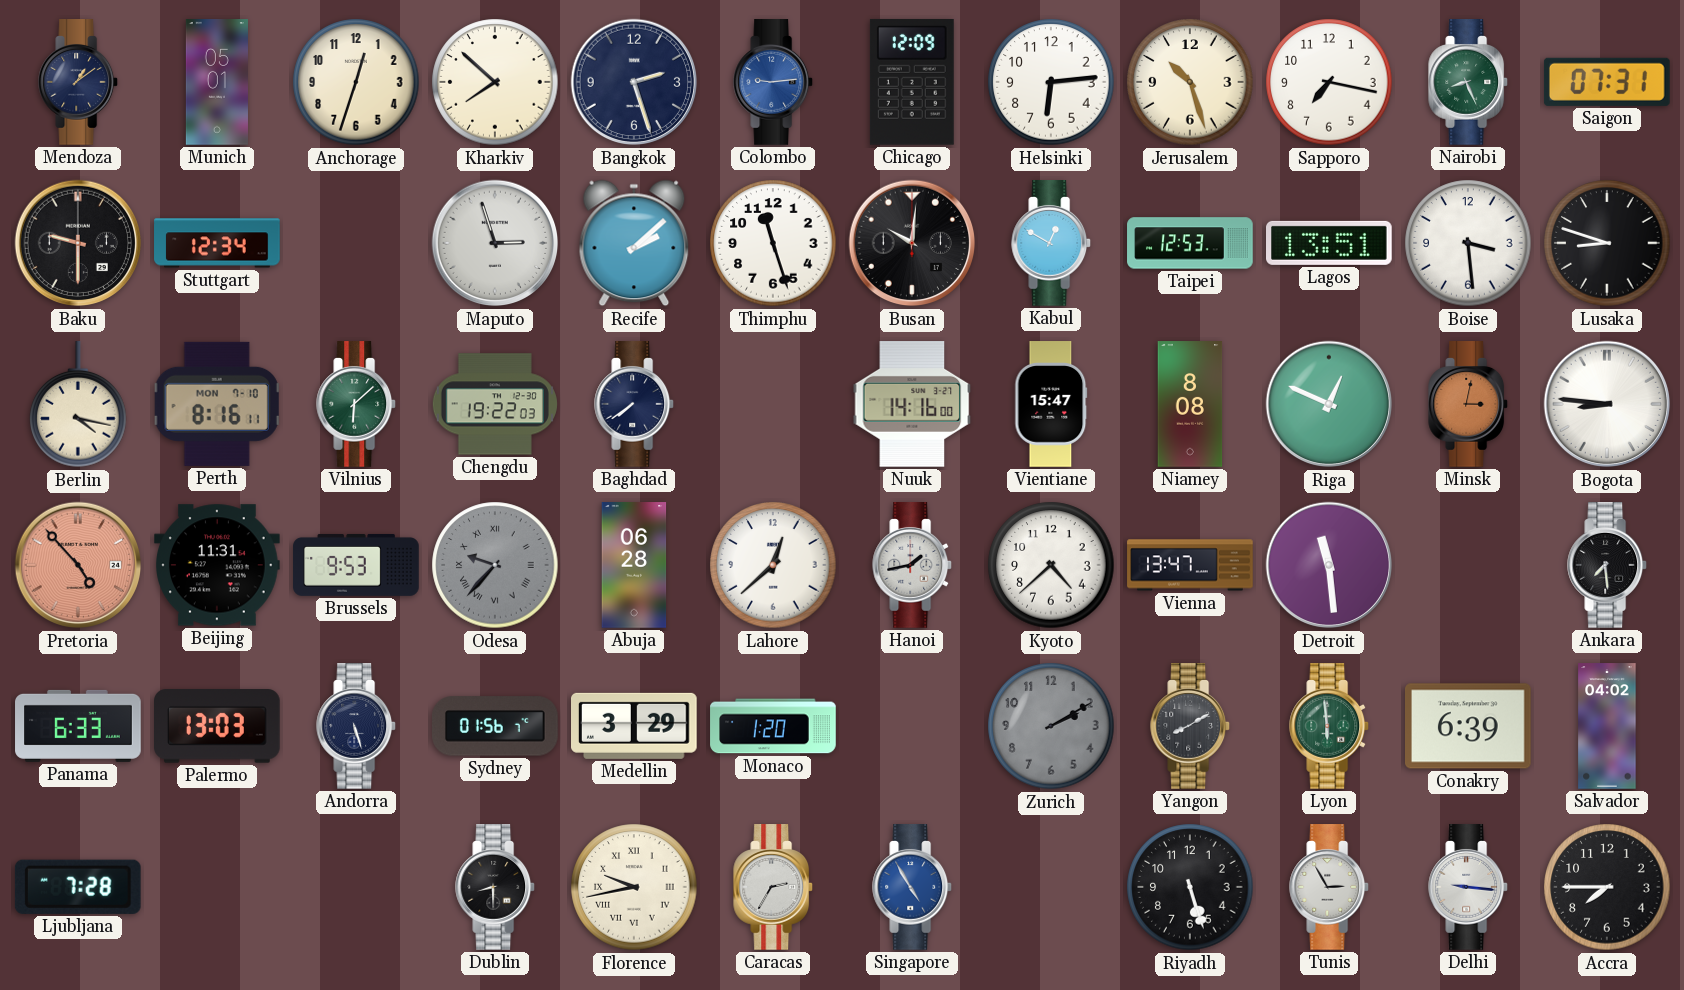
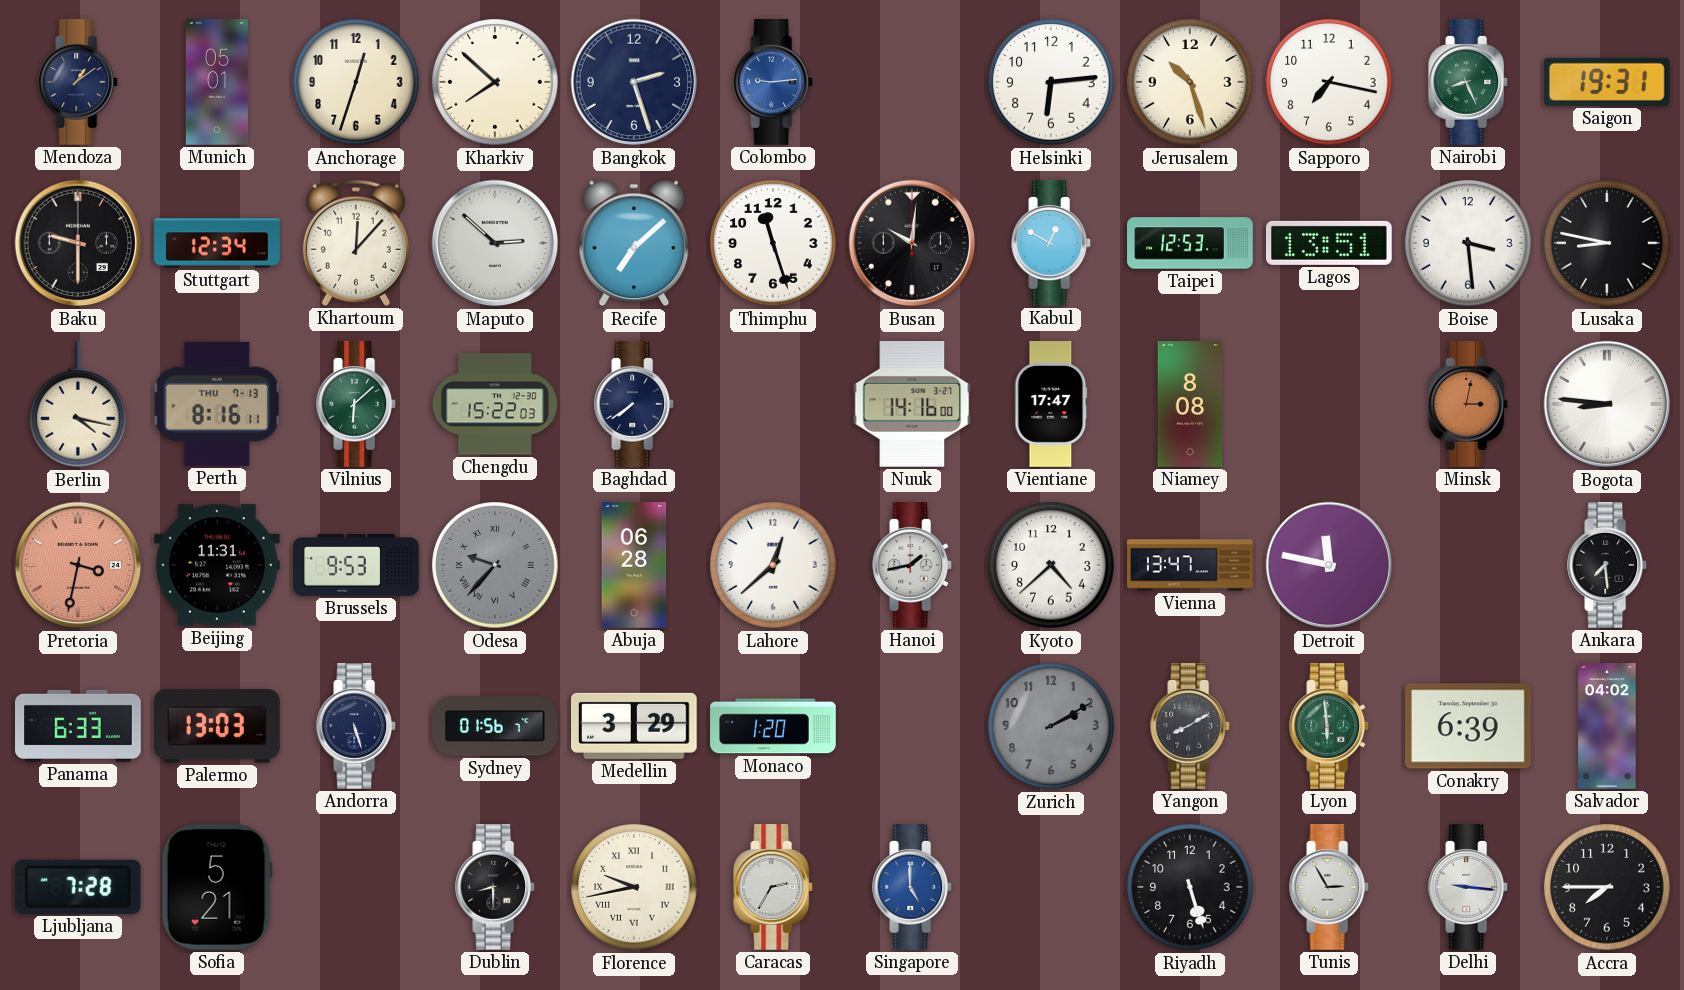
Chicago: 12:09 -> none (912, 82)
Saigon: 07:31 -> 19:31 (1607, 82)
Khartoum: none -> 12:07 (356, 243)
Maputo: 2:57 -> 2:52 (495, 243)
Recife: 2:08 -> 7:08 (634, 243)
Lusaka: 8:48 -> 8:47 (1607, 243)
Perth date: MON 7-10 -> THU 7-13 (217, 404)
Chengdu: 19:22 -> 15:22 (495, 404)
Vientiane: 15:47 -> 17:47 (1051, 404)
Riga: 12:49 -> none (1329, 404)
Pretoria: 4:53 -> 3:32 (78, 565)
Detroit: 11:29 -> 11:47 (1329, 565)
Sofia: none -> 5:21 (217, 888)
Singapore: 4:55 -> 5:00 (913, 887)
